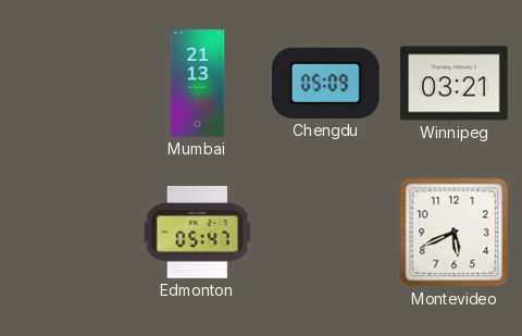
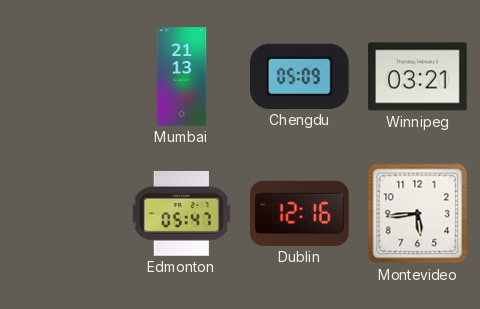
Dublin: none -> 12:16 (300, 213)
Montevideo: 5:41 -> 5:44 (418, 214)
